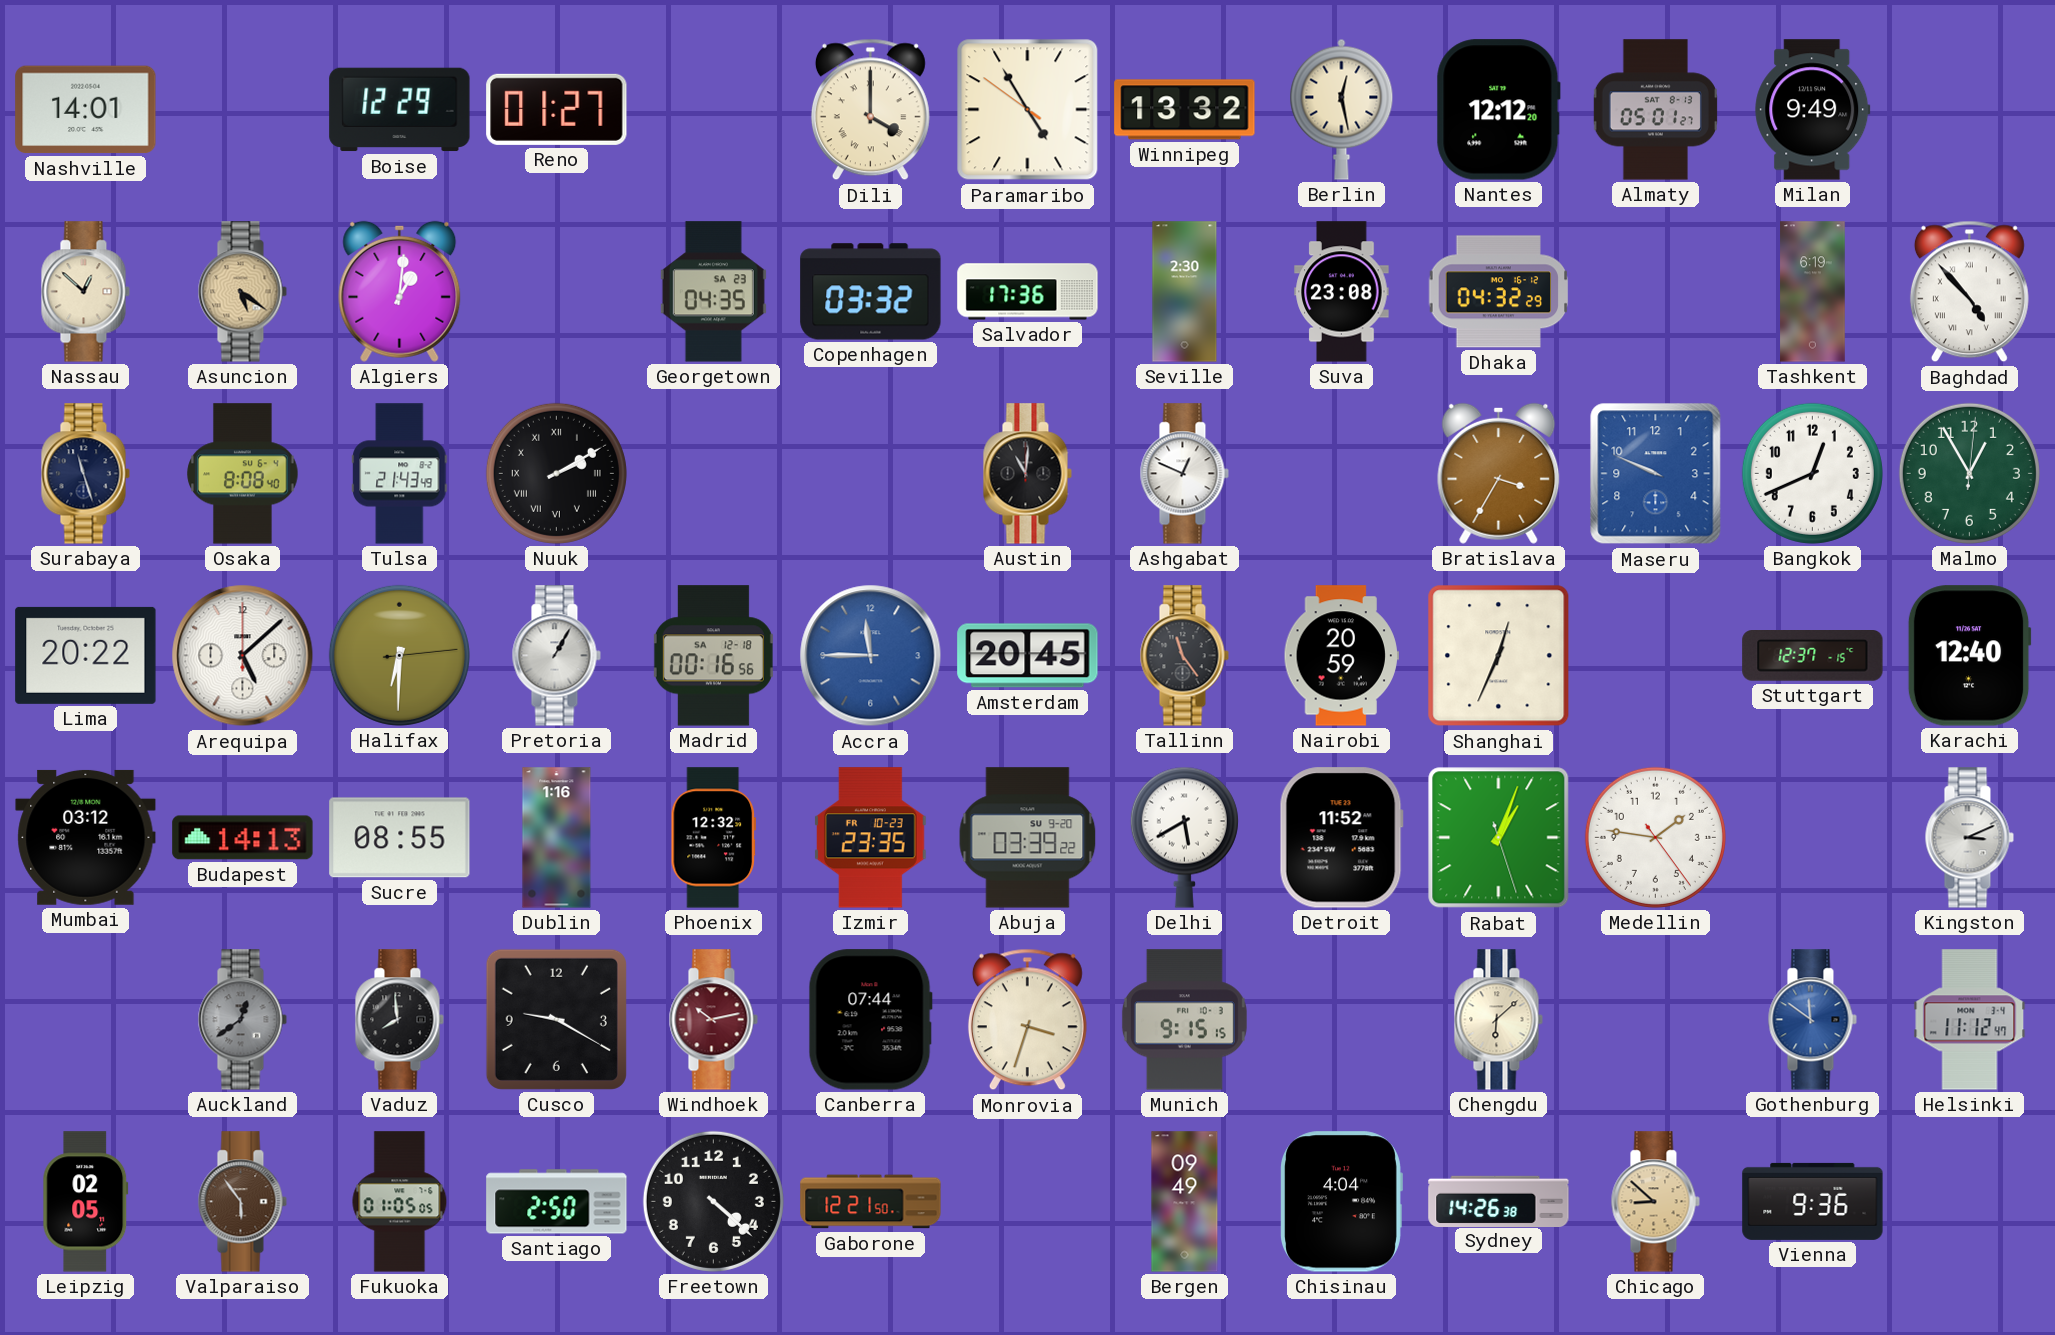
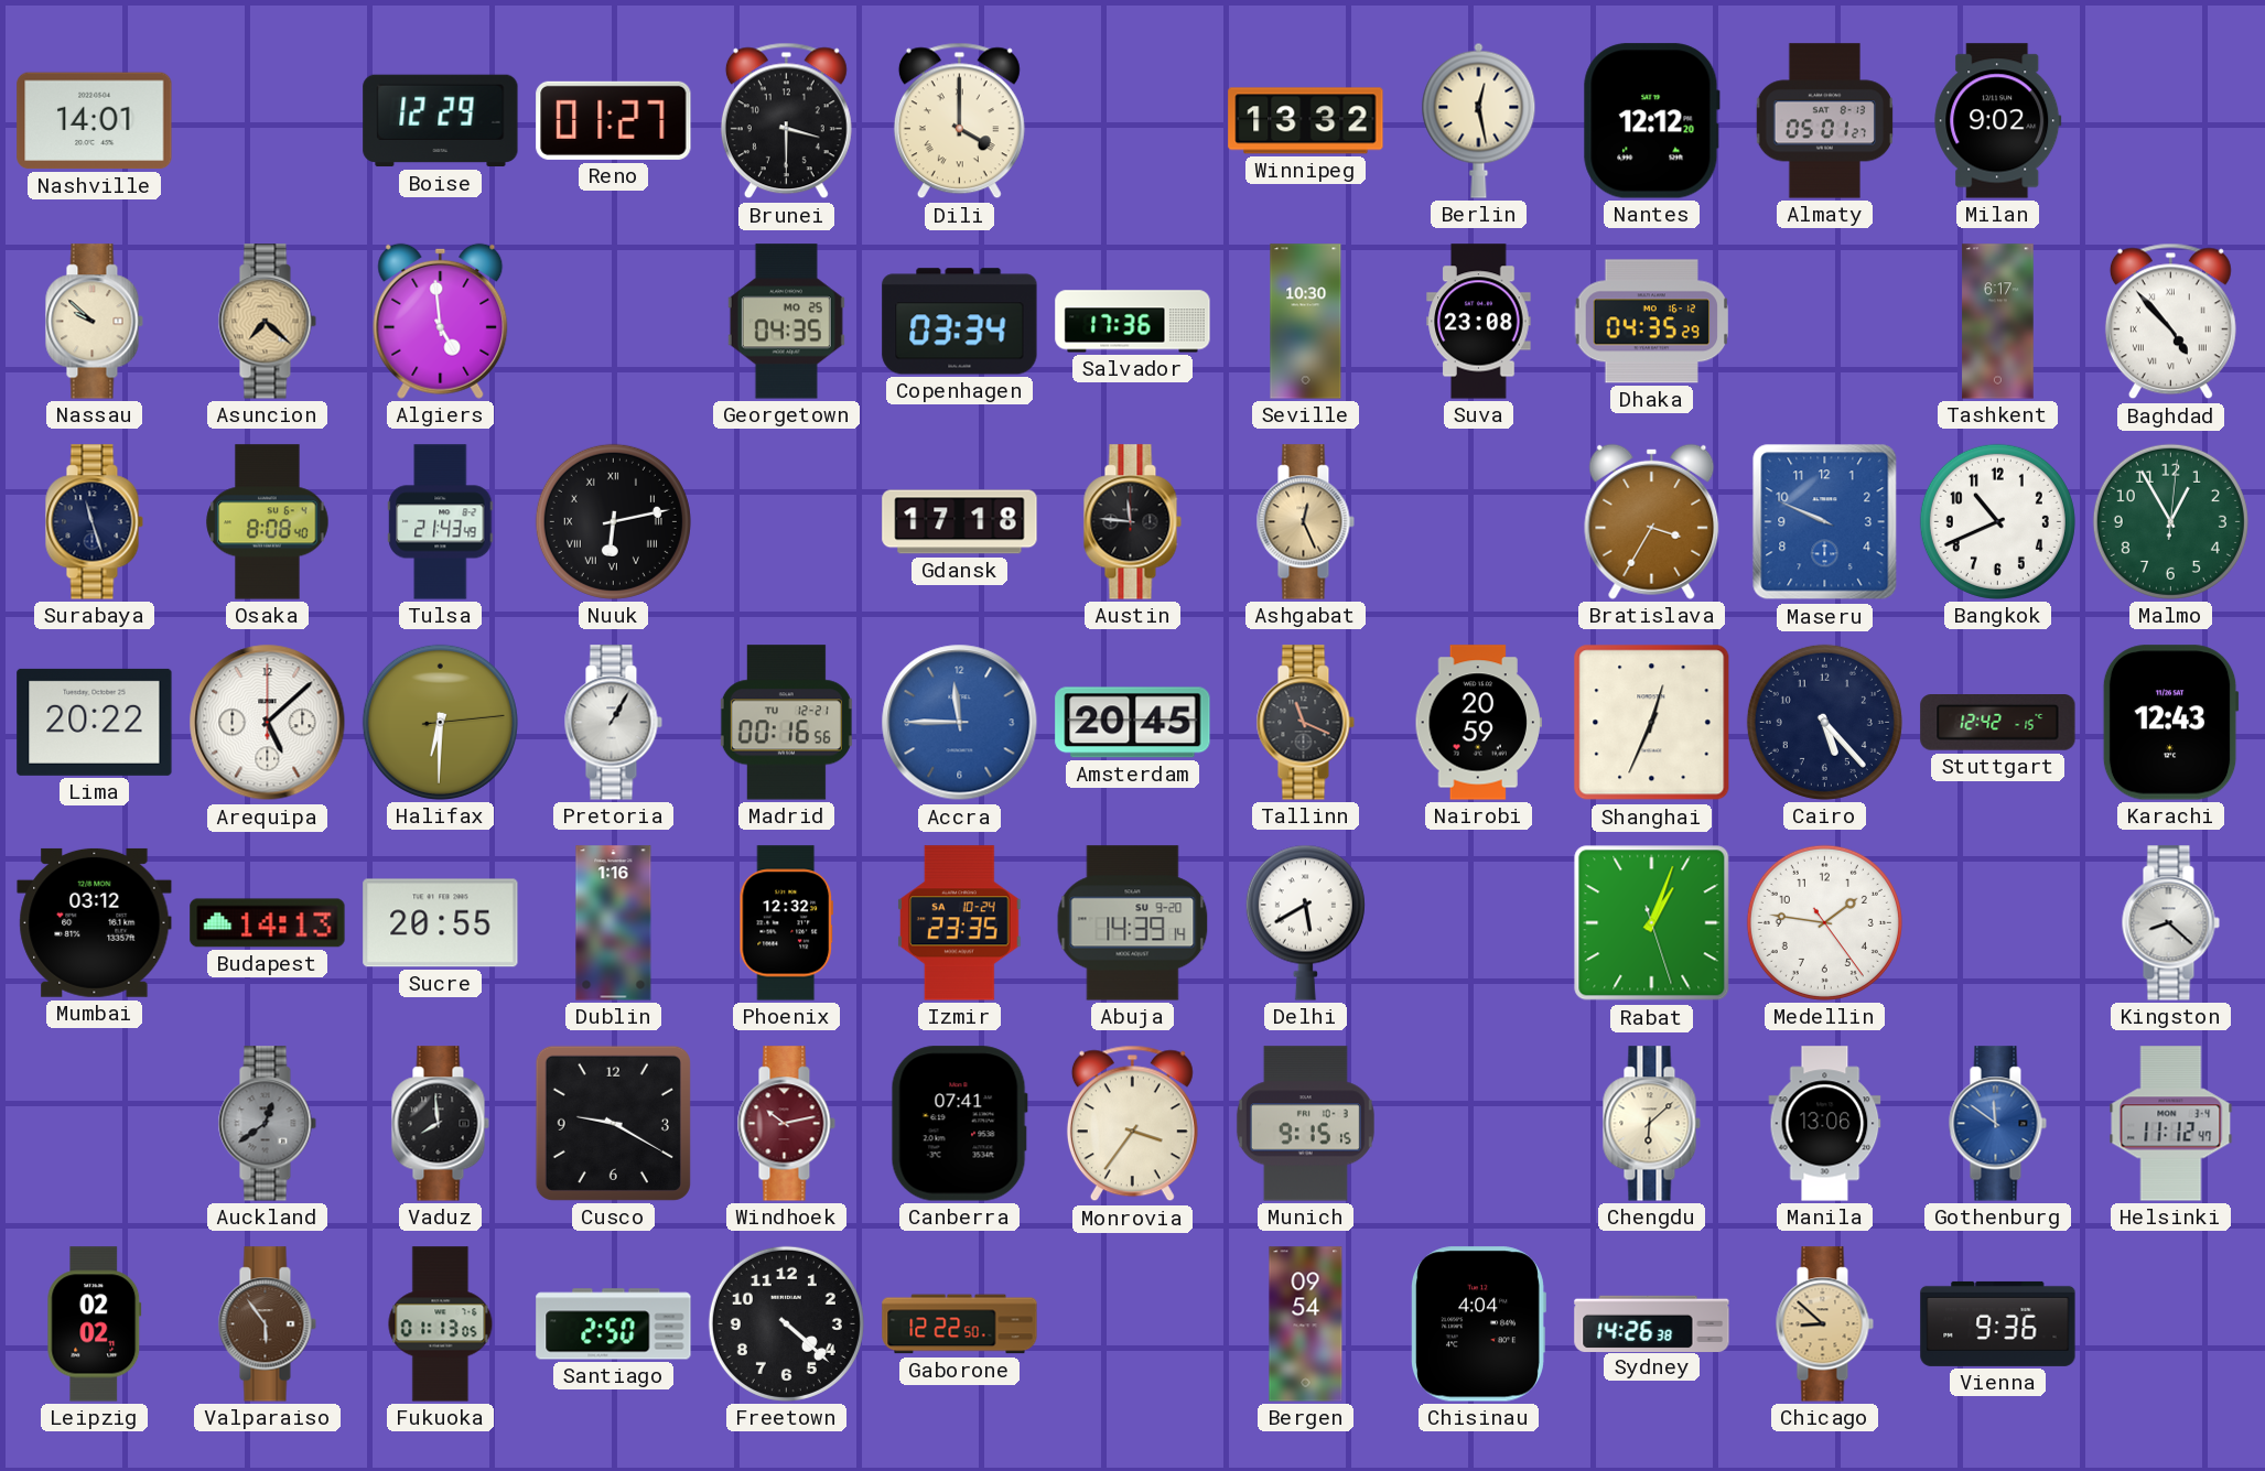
Brunei: none -> 3:30 (786, 121)
Paramaribo: 4:54 -> none (1028, 110)
Milan: 9:49 -> 9:02 (1998, 121)
Nassau: 12:52 -> 9:52 (94, 322)
Asuncion: 5:21 -> 7:22 (267, 322)
Algiers: 1:01 -> 4:59 (441, 321)
Georgetown date: SA 23 -> MO 25 (786, 322)
Copenhagen: 03:32 -> 03:34 (960, 322)
Seville: 2:30 -> 10:30 (1306, 322)
Dhaka: 04:32 -> 04:35 (1652, 322)
Tashkent: 6:19 -> 6:17 (1998, 322)
Nuuk: 2:10 -> 6:13 (613, 521)
Gdansk: none -> 17:18 (960, 522)
Austin: 11:01 -> 11:46 (1132, 522)
Ashgabat: 12:49 -> 12:26 (1305, 522)
Ashgabat dial: white -> champagne (1305, 522)
Bangkok: 12:41 -> 10:41 (1997, 521)
Madrid date: SA 12-18 -> TU 12-21 (786, 723)
Tallinn: 11:24 -> 11:19 (1305, 723)
Cairo: none -> 5:23 (1824, 722)
Stuttgart: 12:37 -> 12:42 (1998, 723)
Karachi: 12:40 -> 12:43 (2170, 723)
Sucre: 08:55 -> 20:55 (441, 923)
Izmir date: FR 10-23 -> SA 10-24 (959, 923)
Abuja: 03:39 -> 14:39 (1133, 923)
Detroit: 11:52 -> none (1341, 838)
Kingston: 3:11 -> 8:22 (2170, 923)
Canberra: 07:44 -> 07:41 (959, 1124)
Monrovia: 3:33 -> 3:36 (1132, 1124)
Manila: none -> 13:06 (1825, 1124)
Leipzig: 02:05 -> 02:02 (95, 1324)
Fukuoka: 01:05 -> 01:13 (441, 1324)
Gaborone: 12:21 -> 12:22 (960, 1324)
Bergen: 09:49 -> 09:54 (1306, 1324)
